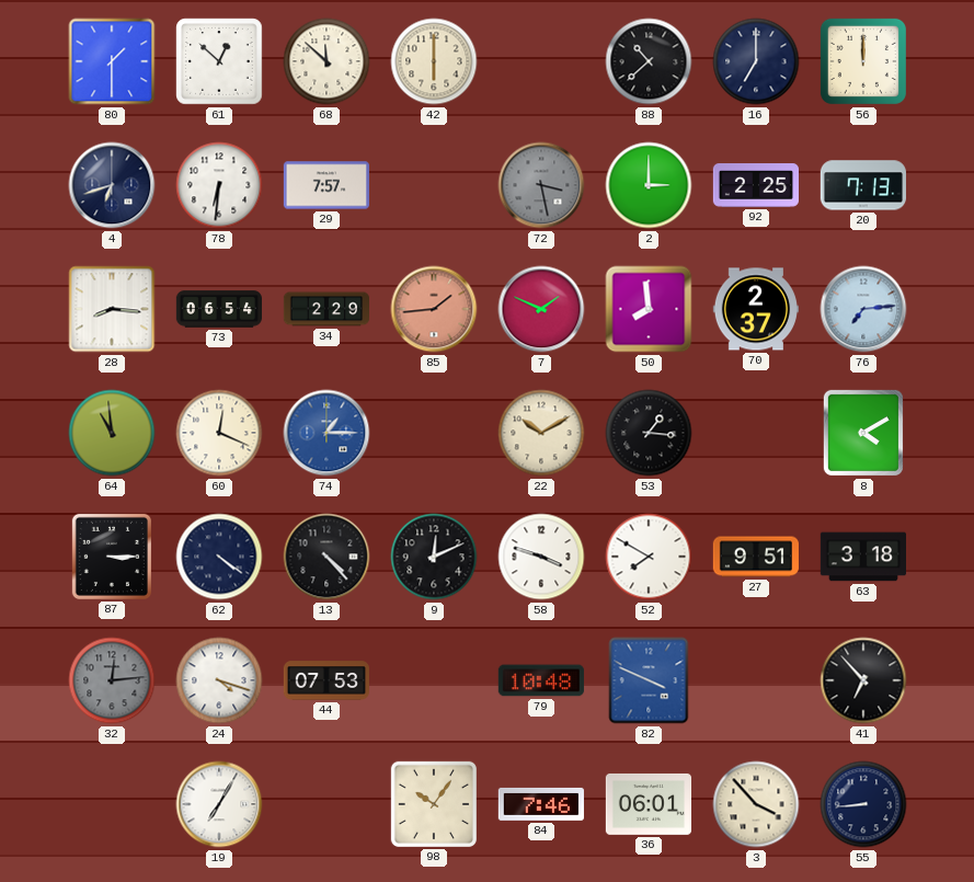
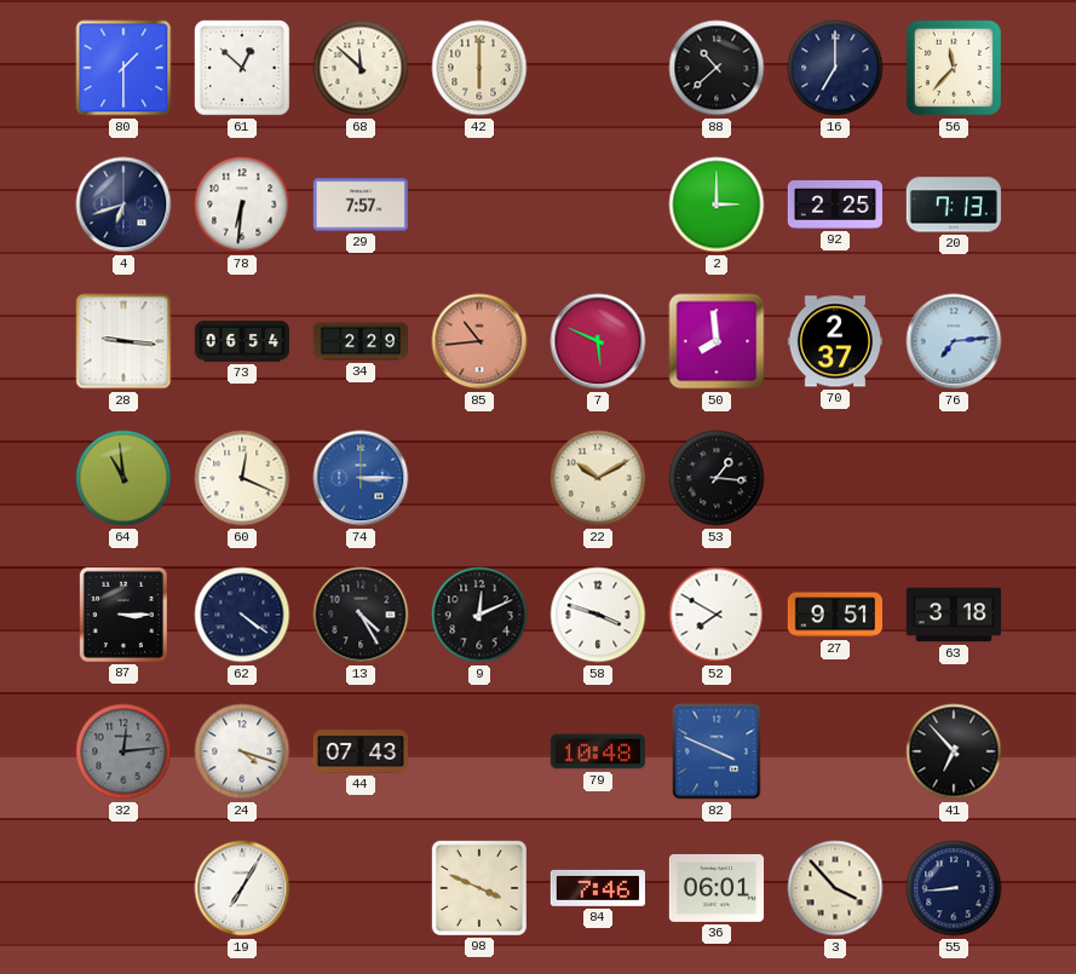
56: 12:00 -> 11:37 (954, 68)
72: 3:28 -> none (541, 185)
28: 8:16 -> 9:16 (123, 341)
85: 1:44 -> 10:44 (479, 341)
7: 1:49 -> 5:49 (598, 341)
74: 1:15 -> 3:15 (361, 478)
8: 4:10 -> none (863, 433)
13: 4:23 -> 4:25 (361, 615)
44: 07:53 -> 07:43 (361, 751)
98: 10:06 -> 3:49 (479, 888)
